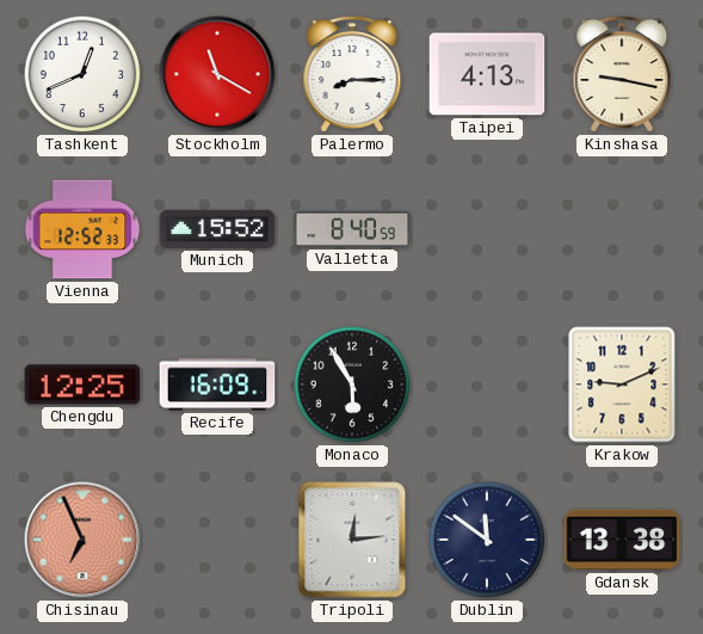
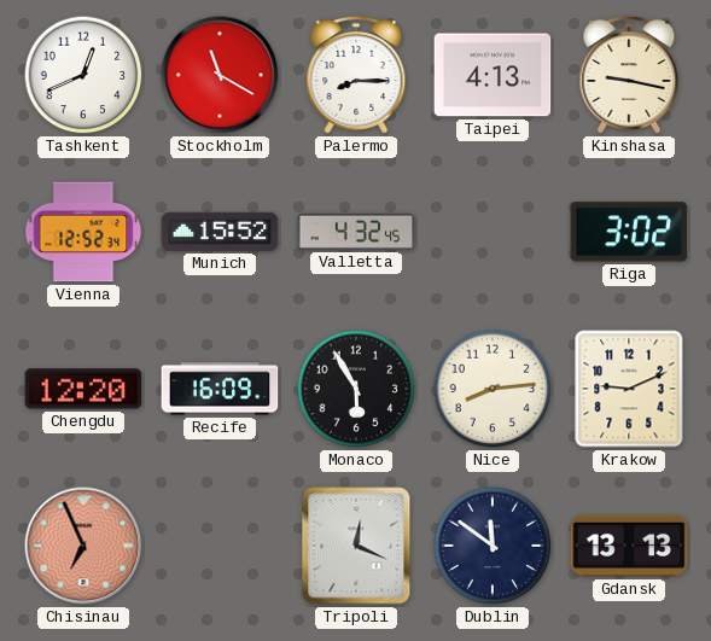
Vienna: 12:52:33 -> 12:52:34 (83, 232)
Valletta: 8:40 -> 4:32 (356, 232)
Riga: none -> 3:02 (629, 232)
Chengdu: 12:25 -> 12:20 (83, 389)
Nice: none -> 8:14 (493, 389)
Tripoli: 12:14 -> 12:19 (356, 546)
Gdansk: 13:38 -> 13:13 (629, 546)
